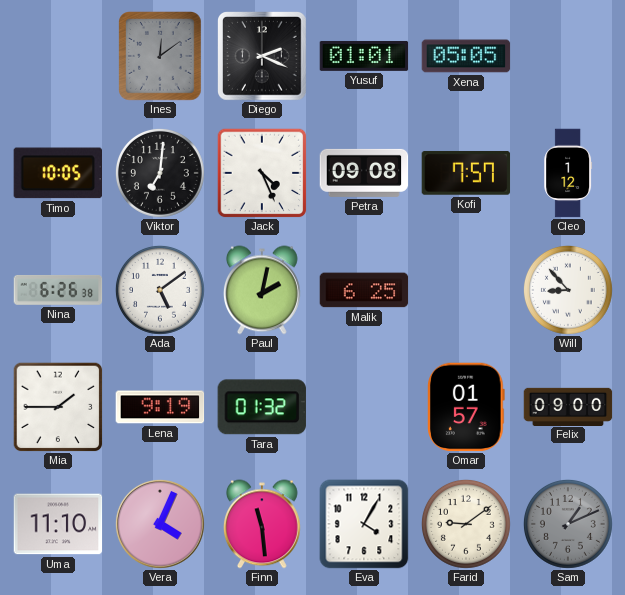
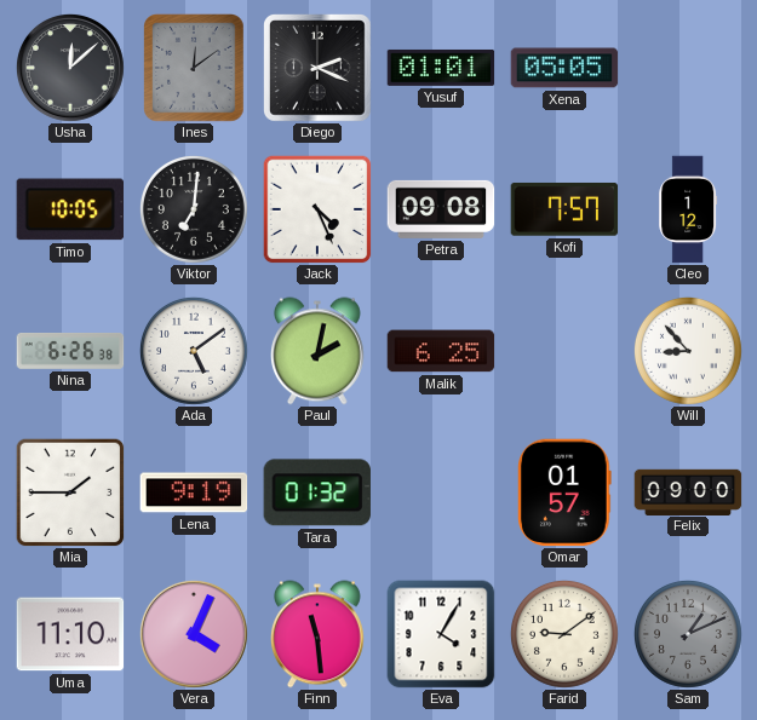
Usha: none -> 12:08 (70, 68)
